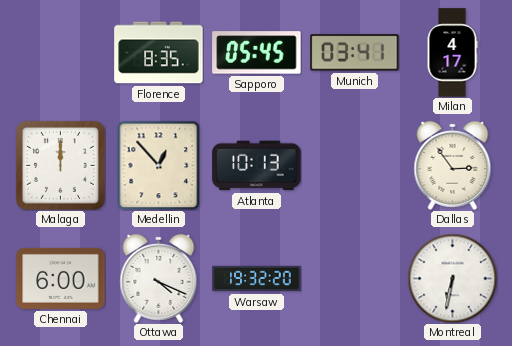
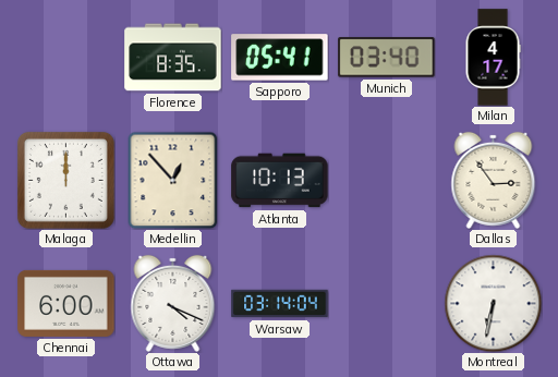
Sapporo: 05:45 -> 05:41 (280, 58)
Munich: 03:41 -> 03:40 (387, 58)
Warsaw: 19:32 -> 03:14 (280, 304)
